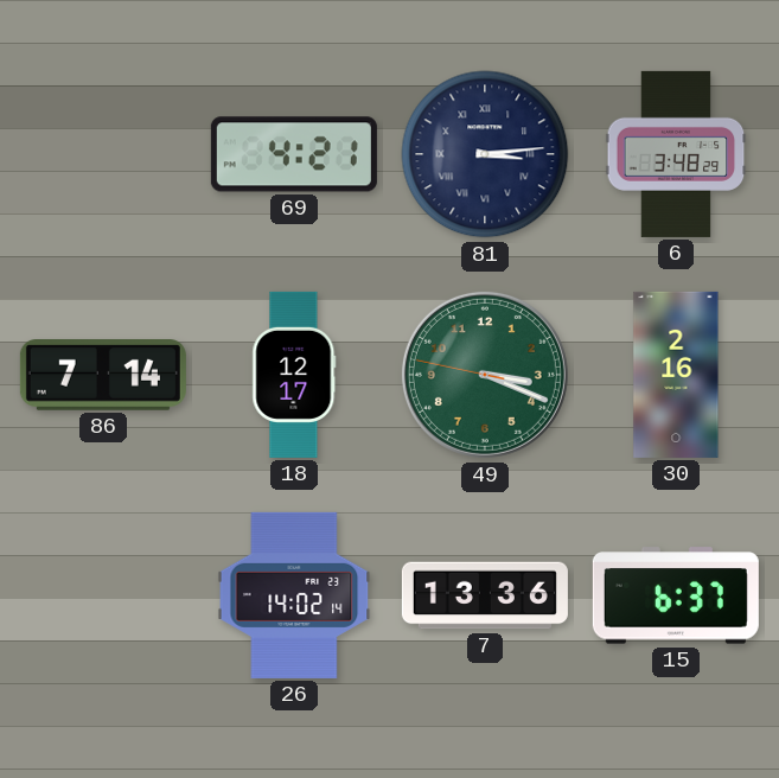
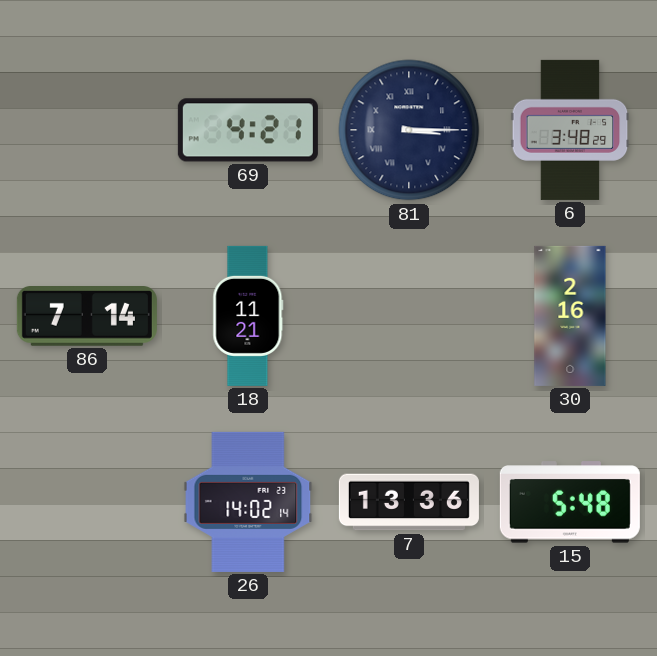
81: 3:14 -> 3:15 (409, 130)
18: 12:17 -> 11:21 (248, 316)
49: 3:18 -> none (485, 375)
15: 6:37 -> 5:48 (570, 502)
